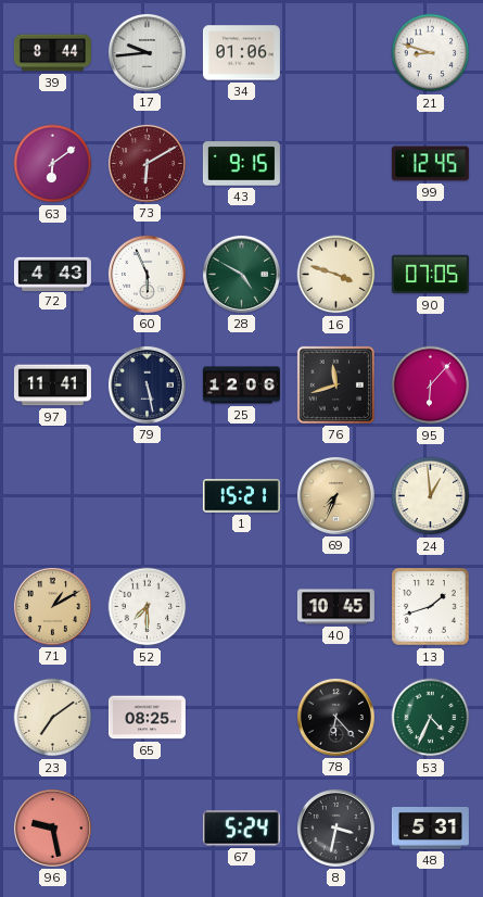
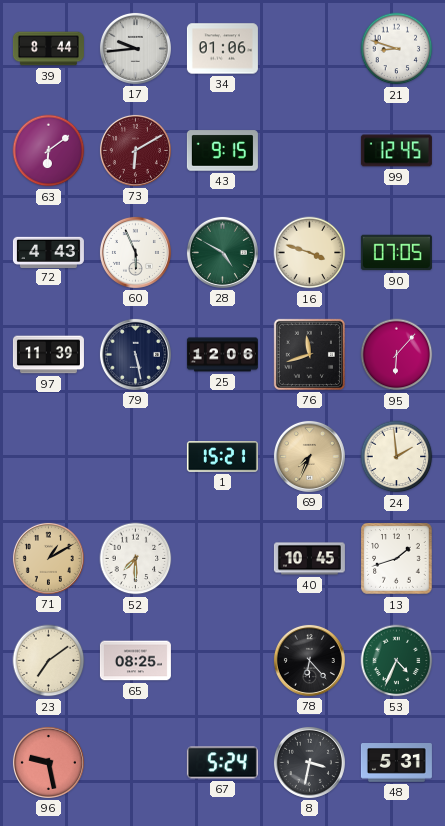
97: 11:41 -> 11:39 (48, 355)
24: 12:59 -> 1:59 (397, 457)
